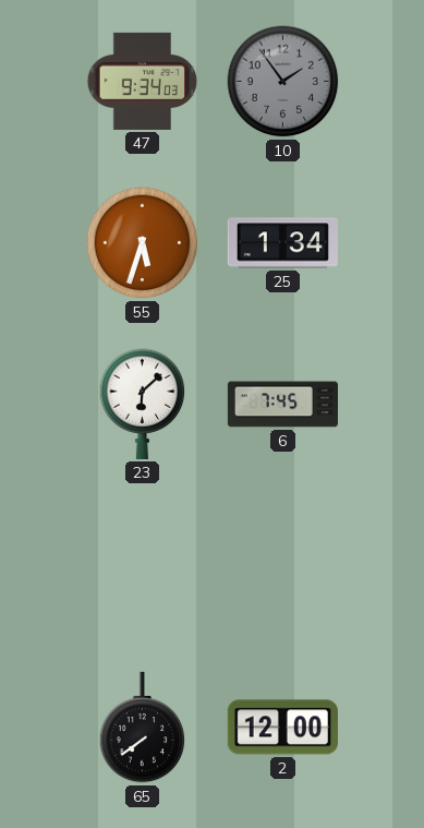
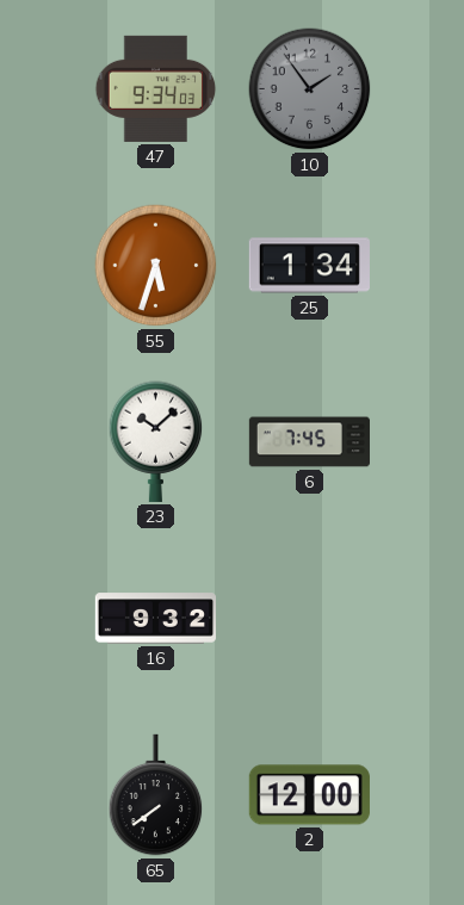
23: 6:08 -> 10:08 (156, 441)
16: none -> 9:32 (155, 619)
